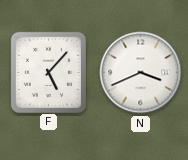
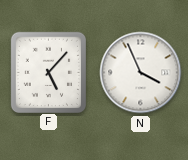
N: 3:41 -> 3:56 (141, 73)
